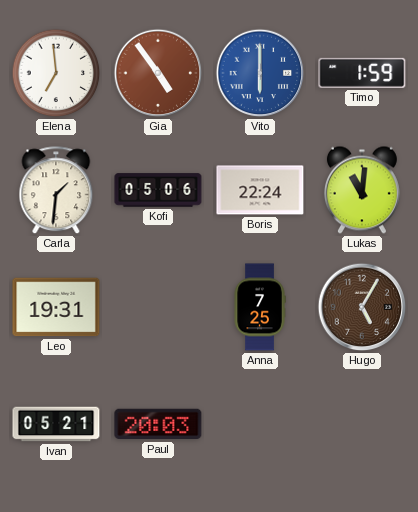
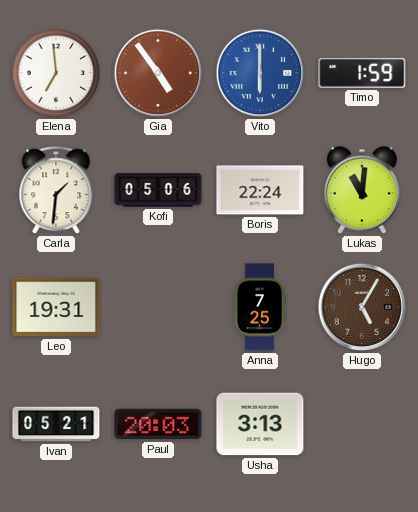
Usha: none -> 3:13 (260, 424)
